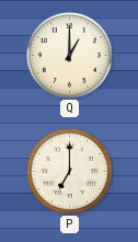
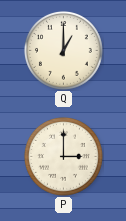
P: 7:00 -> 3:00 (63, 156)
